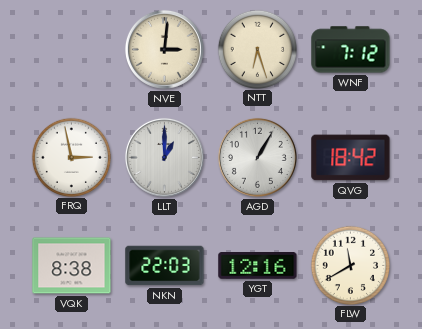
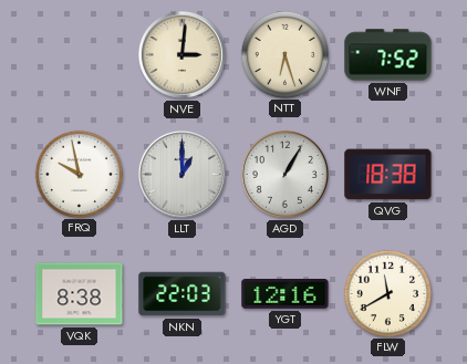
WNF: 7:12 -> 7:52 (388, 55)
FRQ: 2:58 -> 9:58 (79, 174)
QVG: 18:42 -> 18:38 (388, 175)
